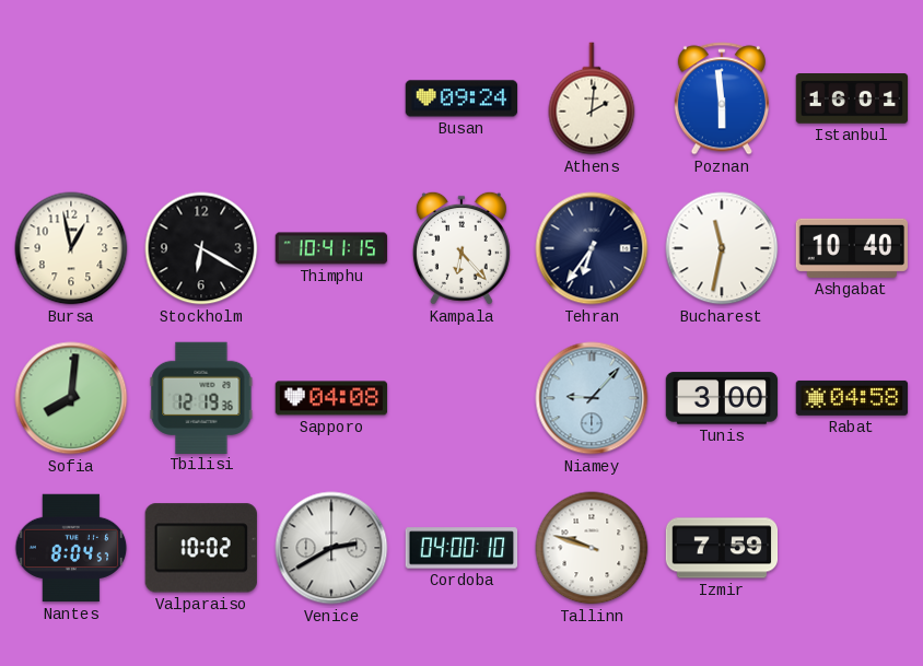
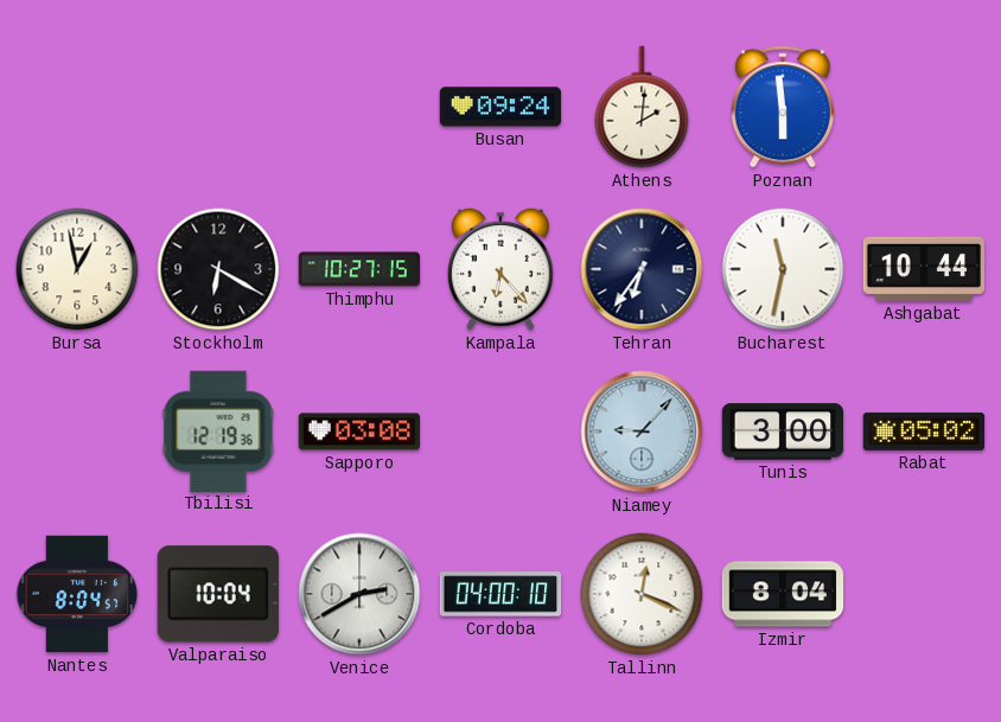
Istanbul: 16:01 -> none (852, 100)
Thimphu: 10:41 -> 10:27 (359, 269)
Ashgabat: 10:40 -> 10:44 (923, 269)
Sofia: 8:01 -> none (71, 398)
Sapporo: 04:08 -> 03:08 (359, 432)
Rabat: 04:58 -> 05:02 (924, 432)
Valparaiso: 10:02 -> 10:04 (218, 594)
Tallinn: 9:48 -> 12:19 (642, 594)
Izmir: 7:59 -> 8:04 (783, 594)
